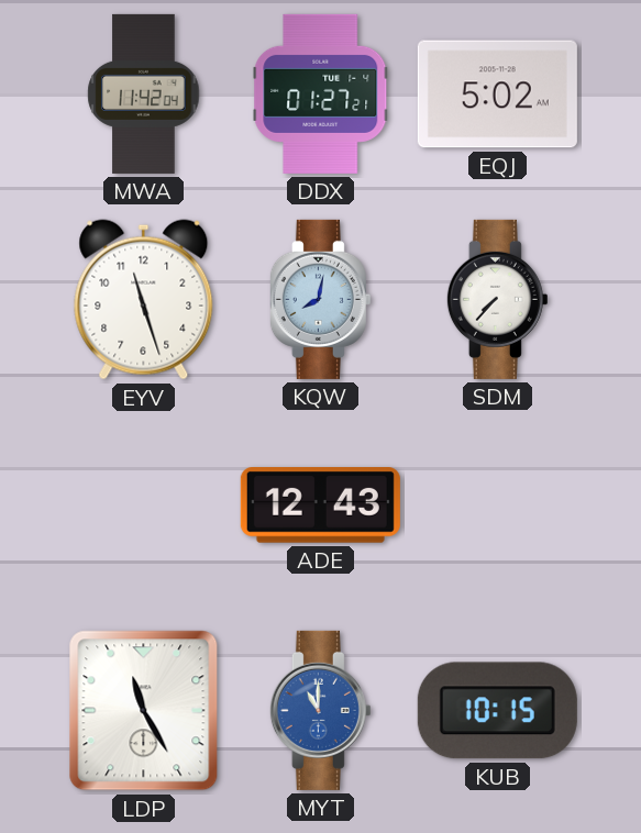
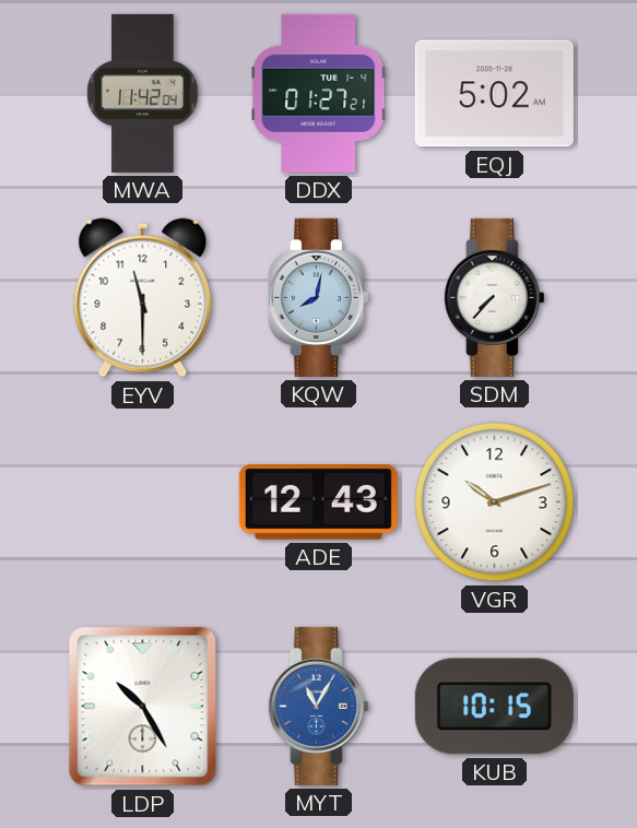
EYV: 11:27 -> 11:30 (143, 298)
VGR: none -> 10:12 (495, 502)
LDP: 11:25 -> 10:25 (143, 707)
MYT: 11:00 -> 11:05 (318, 706)
